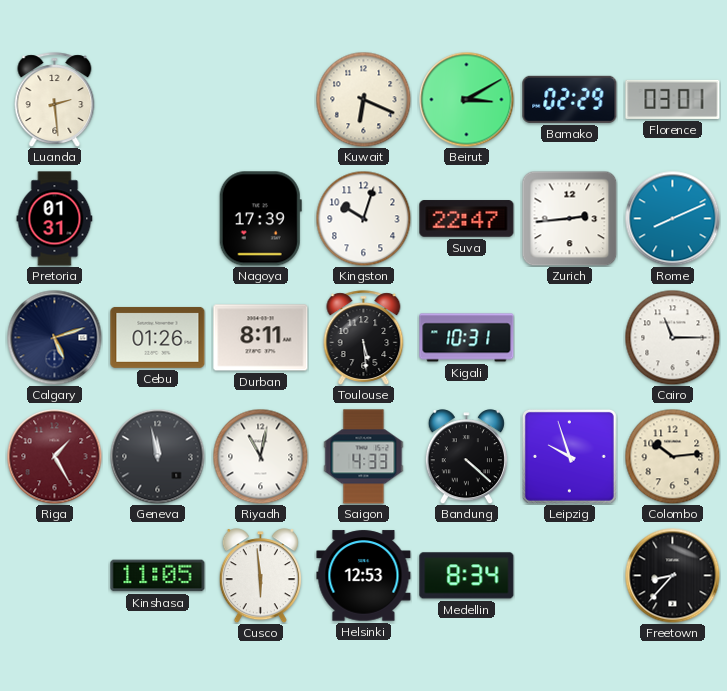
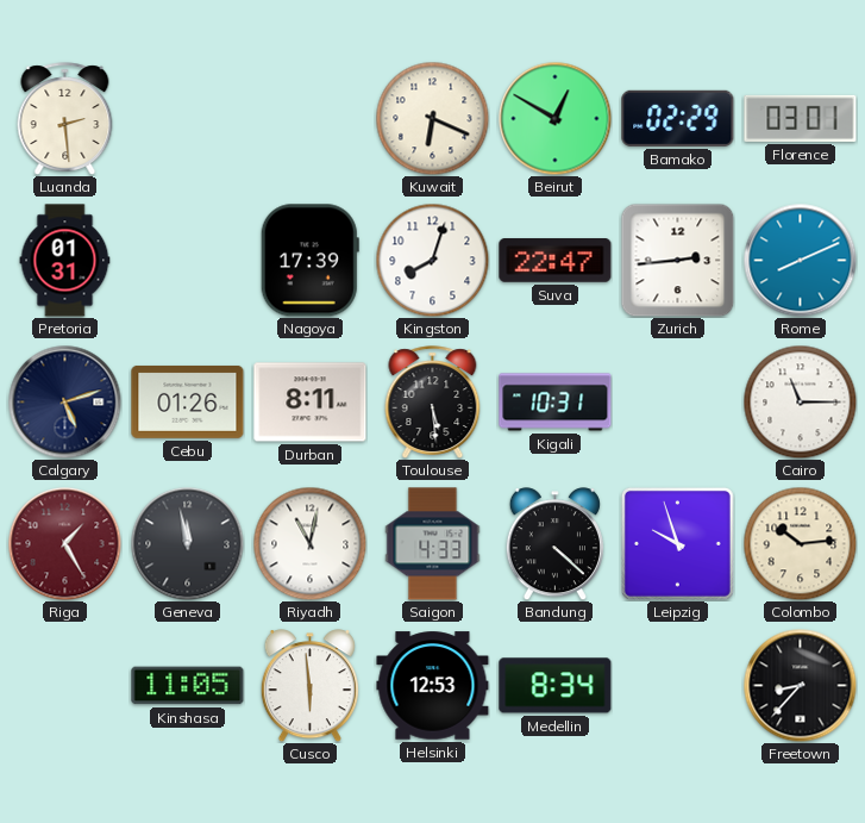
Beirut: 3:10 -> 12:50 (554, 118)
Kingston: 10:03 -> 8:03 (432, 260)
